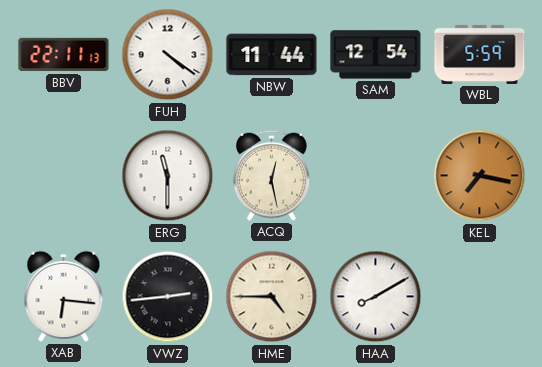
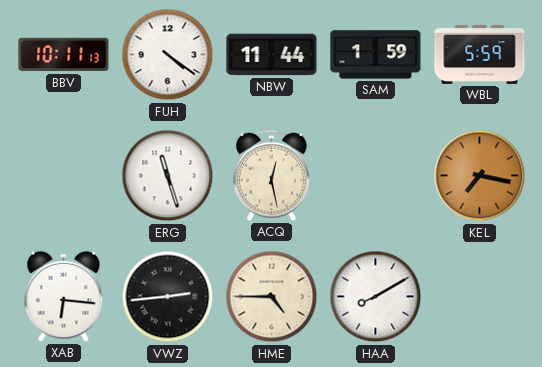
BBV: 22:11 -> 10:11 (64, 55)
SAM: 12:54 -> 1:59 (376, 55)
ERG: 11:30 -> 11:27 (168, 176)
